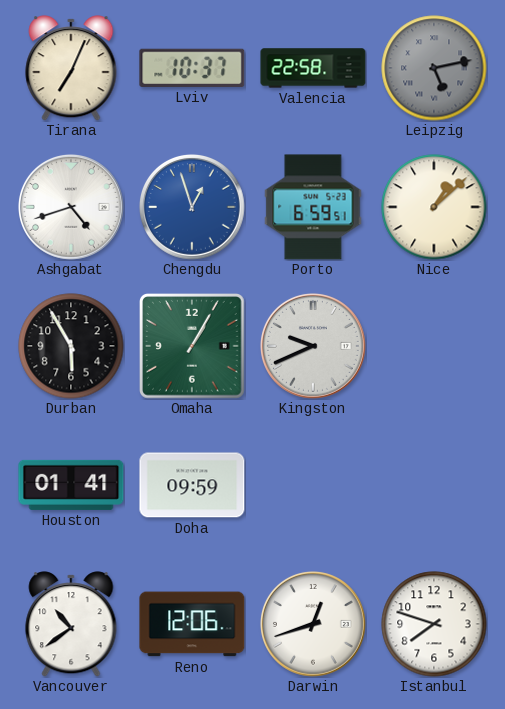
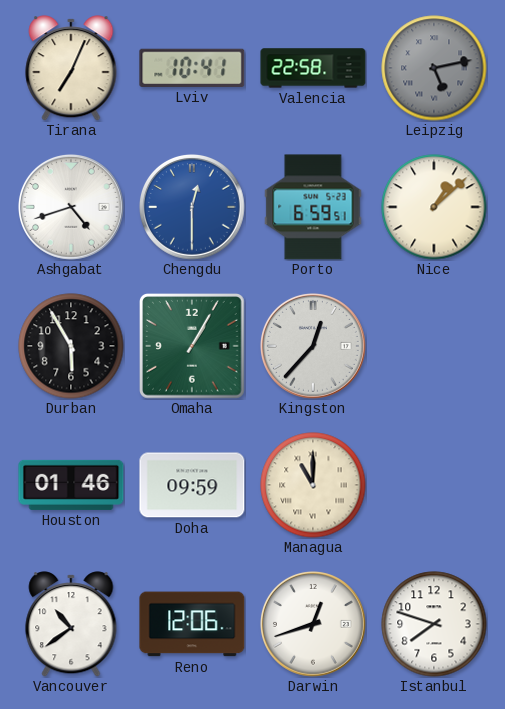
Lviv: 10:37 -> 10:41 (192, 68)
Chengdu: 12:57 -> 12:30 (193, 208)
Kingston: 9:41 -> 12:37 (314, 347)
Houston: 01:41 -> 01:46 (71, 485)
Managua: none -> 11:00 (313, 485)
